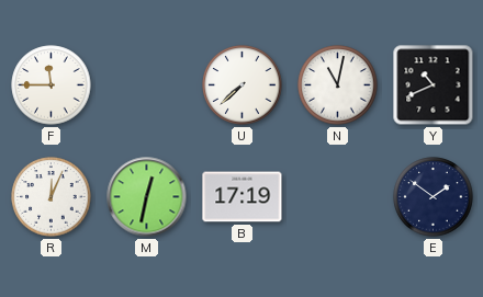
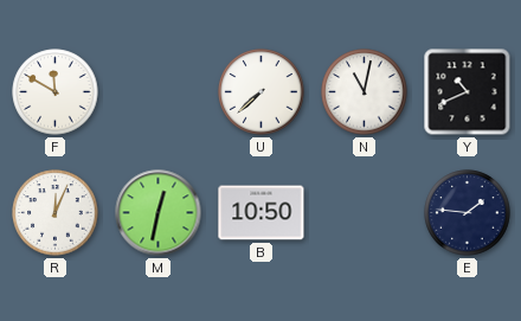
F: 11:45 -> 11:50 (56, 92)
B: 17:19 -> 10:50 (262, 213)
E: 1:51 -> 1:46 (468, 213)
